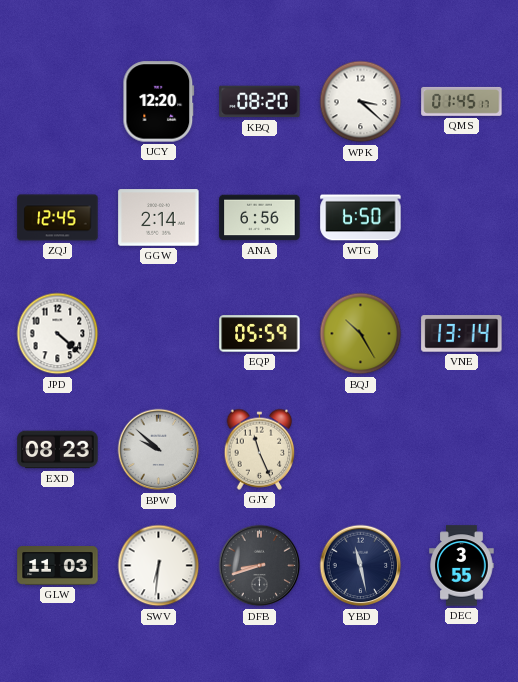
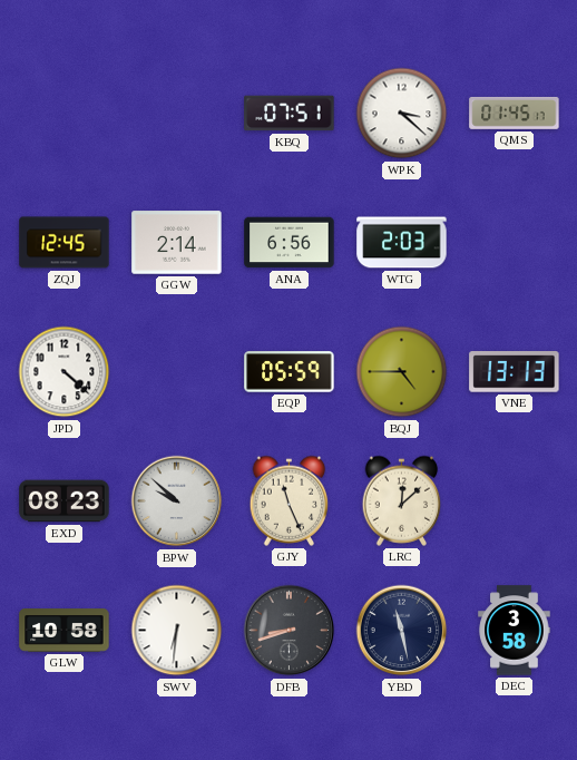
UCY: 12:20 -> none (159, 102)
KBQ: 08:20 -> 07:51 (290, 114)
WTG: 6:50 -> 2:03 (402, 243)
BQJ: 10:25 -> 4:45 (402, 372)
VNE: 13:14 -> 13:13 (515, 372)
LRC: none -> 12:08 (402, 500)
GLW: 11:03 -> 10:58 (65, 631)
DEC: 3:55 -> 3:58 (515, 631)
